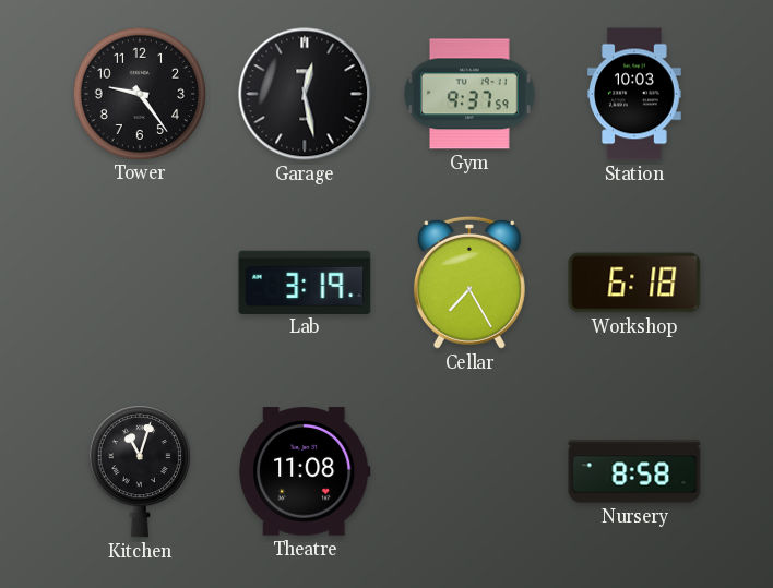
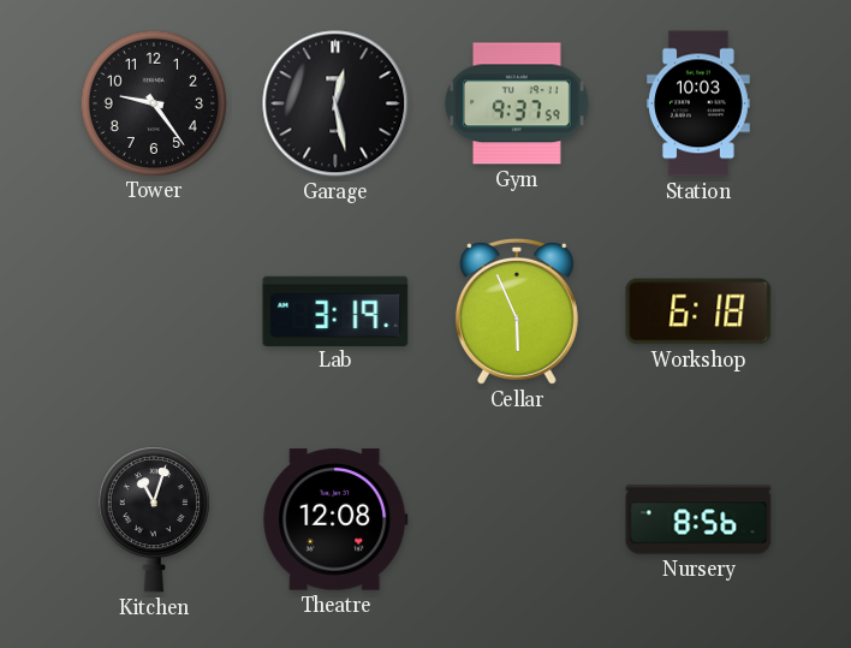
Cellar: 7:25 -> 5:56 (517, 311)
Theatre: 11:08 -> 12:08 (335, 519)
Nursery: 8:58 -> 8:56 (698, 519)
